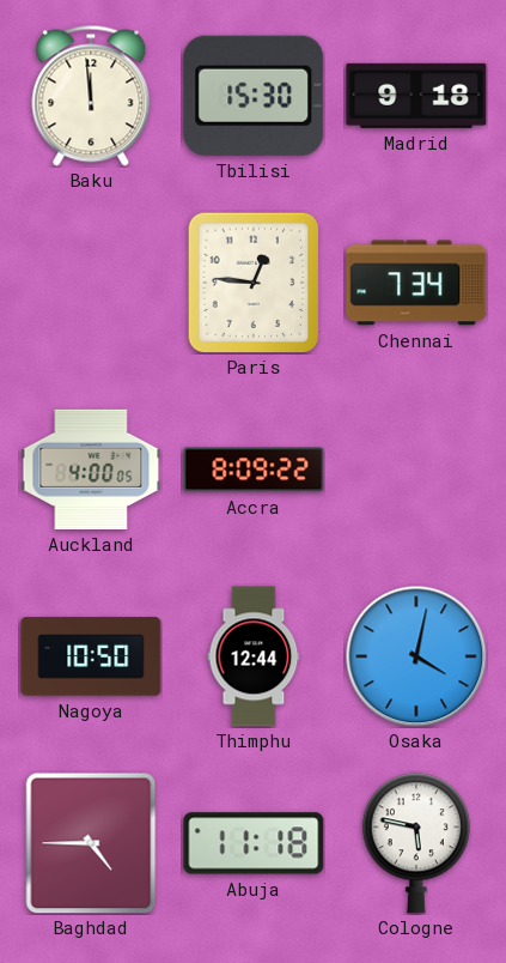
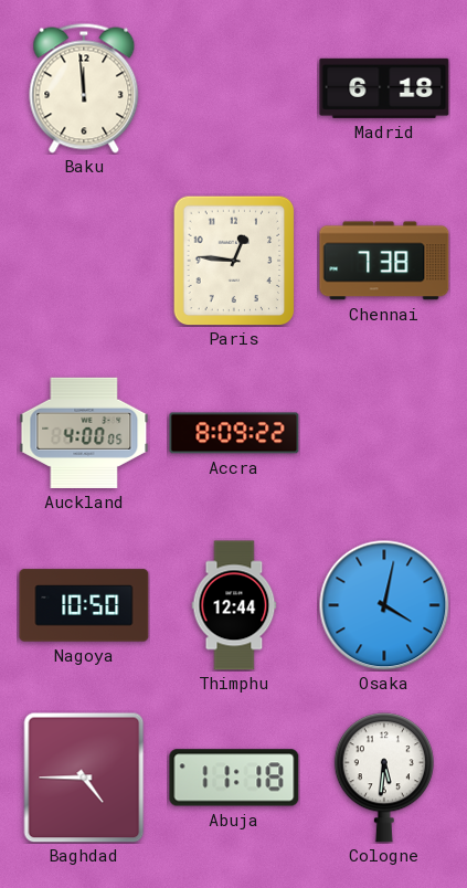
Tbilisi: 15:30 -> none (254, 96)
Madrid: 9:18 -> 6:18 (384, 88)
Chennai: 7:34 -> 7:38 (384, 261)
Cologne: 5:47 -> 5:31 (384, 778)
